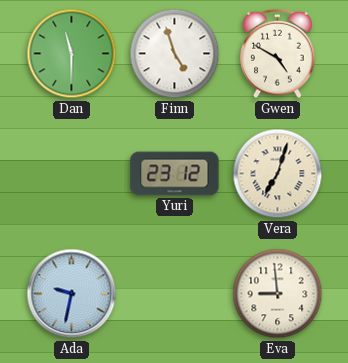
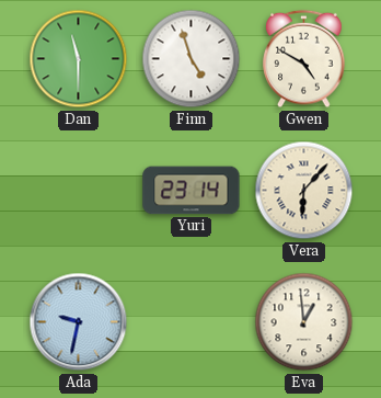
Yuri: 23:12 -> 23:14 (192, 191)
Vera: 7:03 -> 6:07 (304, 191)
Eva: 8:59 -> 12:59 (304, 322)
